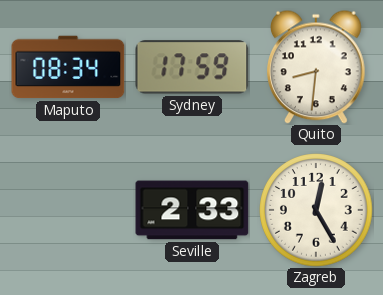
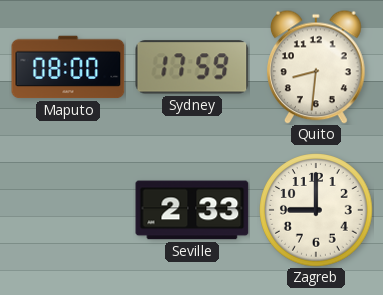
Maputo: 08:34 -> 08:00 (68, 67)
Zagreb: 12:25 -> 9:00 (316, 210)
